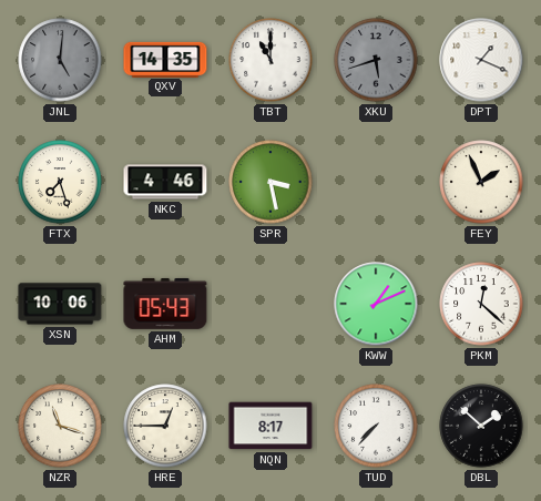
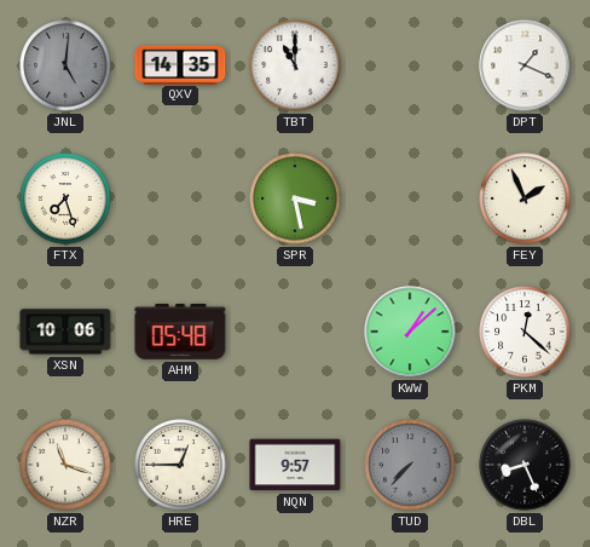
XKU: 5:42 -> none (376, 60)
NKC: 4:46 -> none (165, 182)
AHM: 05:43 -> 05:48 (180, 332)
KWW: 1:11 -> 1:08 (410, 332)
NQN: 8:17 -> 9:57 (295, 465)
TUD dial: white -> grey (410, 465)
DBL: 1:52 -> 8:26 (525, 465)
